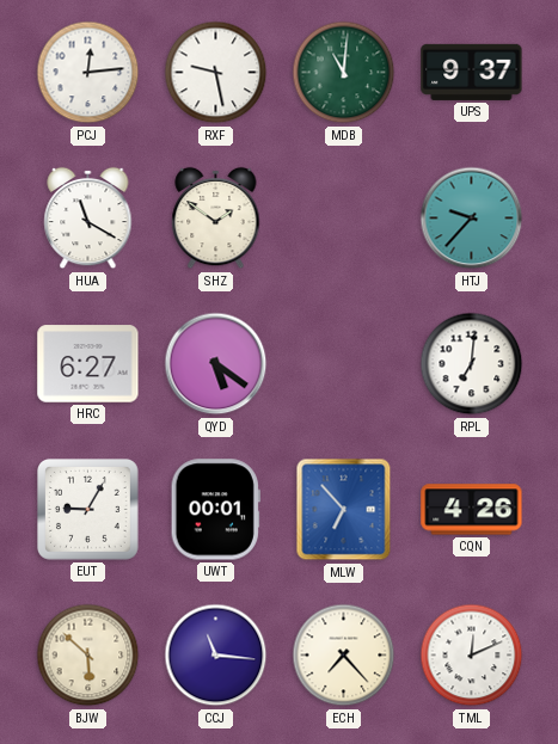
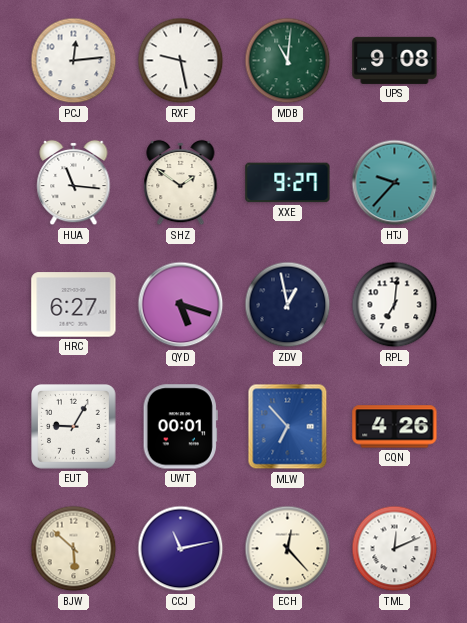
UPS: 9:37 -> 9:08 (395, 60)
HUA: 11:20 -> 11:16 (74, 183)
XXE: none -> 9:27 (288, 183)
QYD: 5:21 -> 5:18 (181, 305)
ZDV: none -> 12:58 (288, 305)
CCJ: 11:16 -> 11:13 (181, 549)
ECH: 7:23 -> 12:23 (288, 549)
